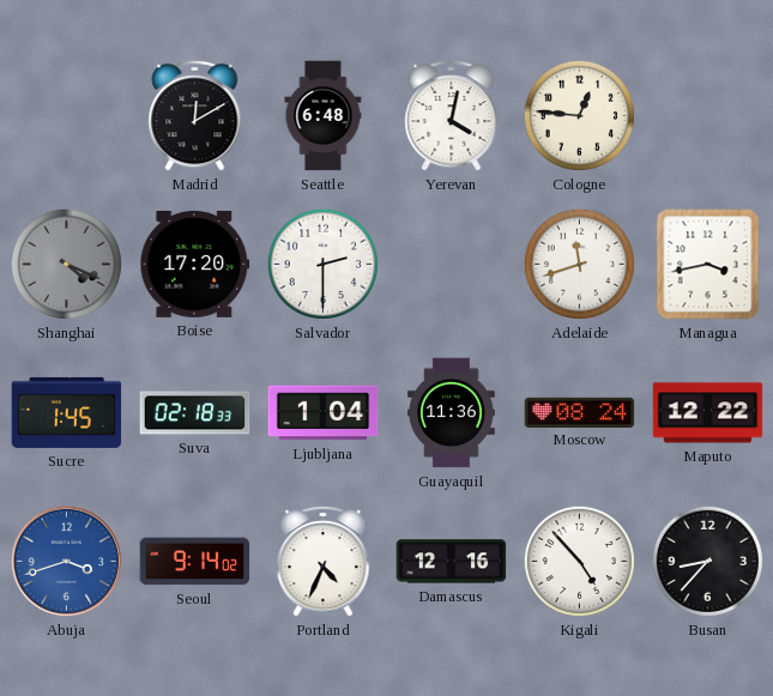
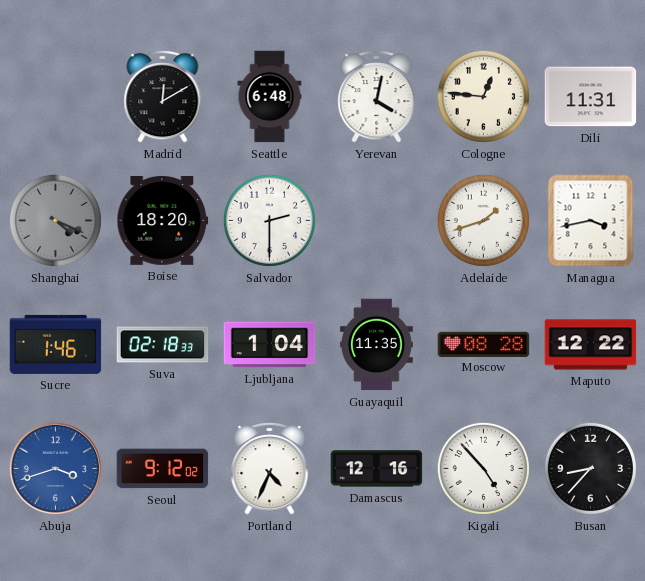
Dili: none -> 11:31 (591, 97)
Boise: 17:20 -> 18:20 (163, 220)
Adelaide: 11:42 -> 1:42 (483, 220)
Sucre: 1:45 -> 1:46 (56, 344)
Guayaquil: 11:36 -> 11:35 (376, 345)
Moscow: 08:24 -> 08:28 (484, 344)
Seoul: 9:14 -> 9:12 (163, 469)
